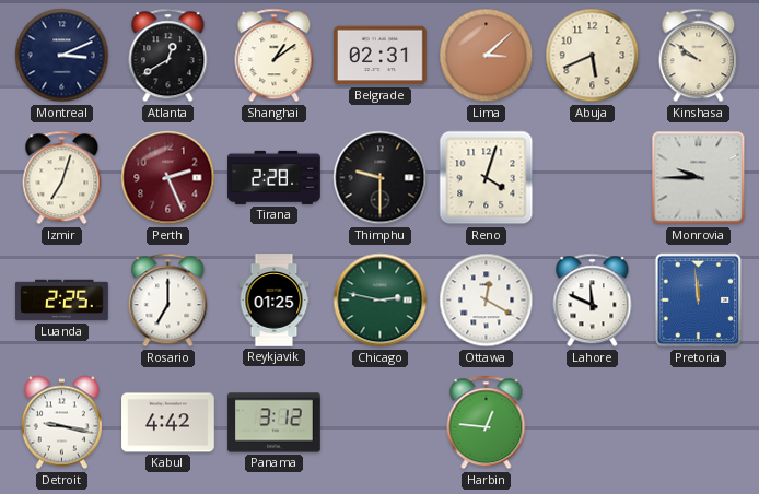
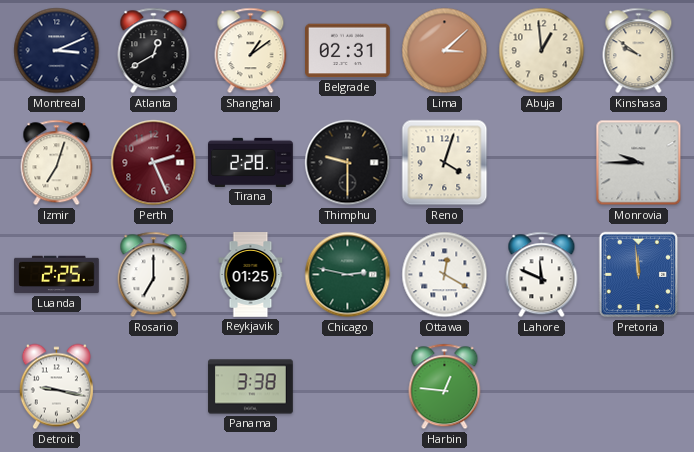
Abuja: 5:41 -> 12:59 (542, 51)
Kabul: 4:42 -> none (168, 423)
Panama: 3:12 -> 3:38 (251, 387)
